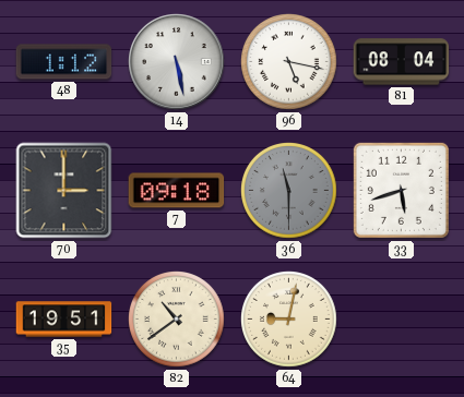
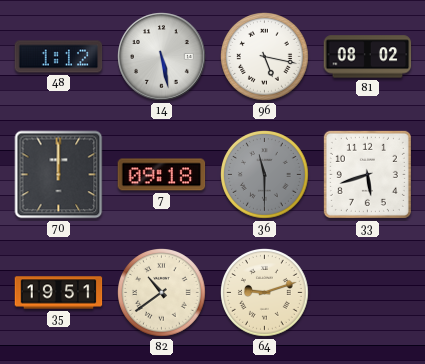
81: 08:04 -> 08:02 (368, 57)
70: 3:00 -> 12:00 (59, 175)
64: 9:02 -> 9:12 (265, 293)
